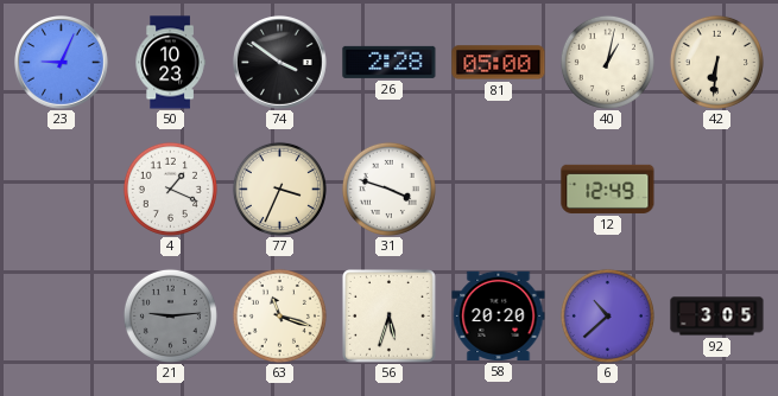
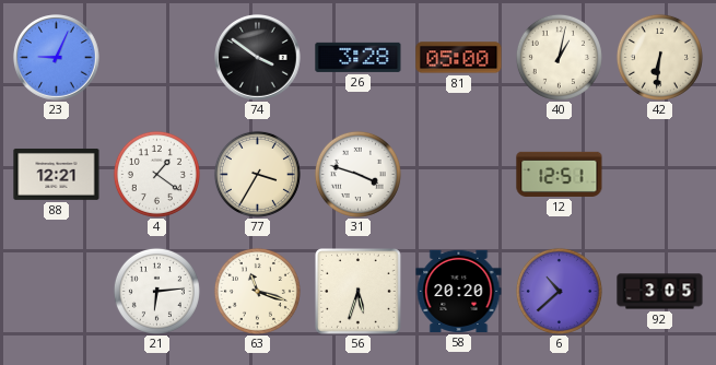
50: 10:23 -> none (170, 63)
26: 2:28 -> 3:28 (359, 57)
88: none -> 12:21 (57, 175)
4: 1:19 -> 1:21 (156, 174)
77: 3:34 -> 3:35 (257, 174)
12: 12:49 -> 12:51 (560, 174)
21: 9:14 -> 6:14 (156, 291)
21 dial: grey -> white (156, 291)
